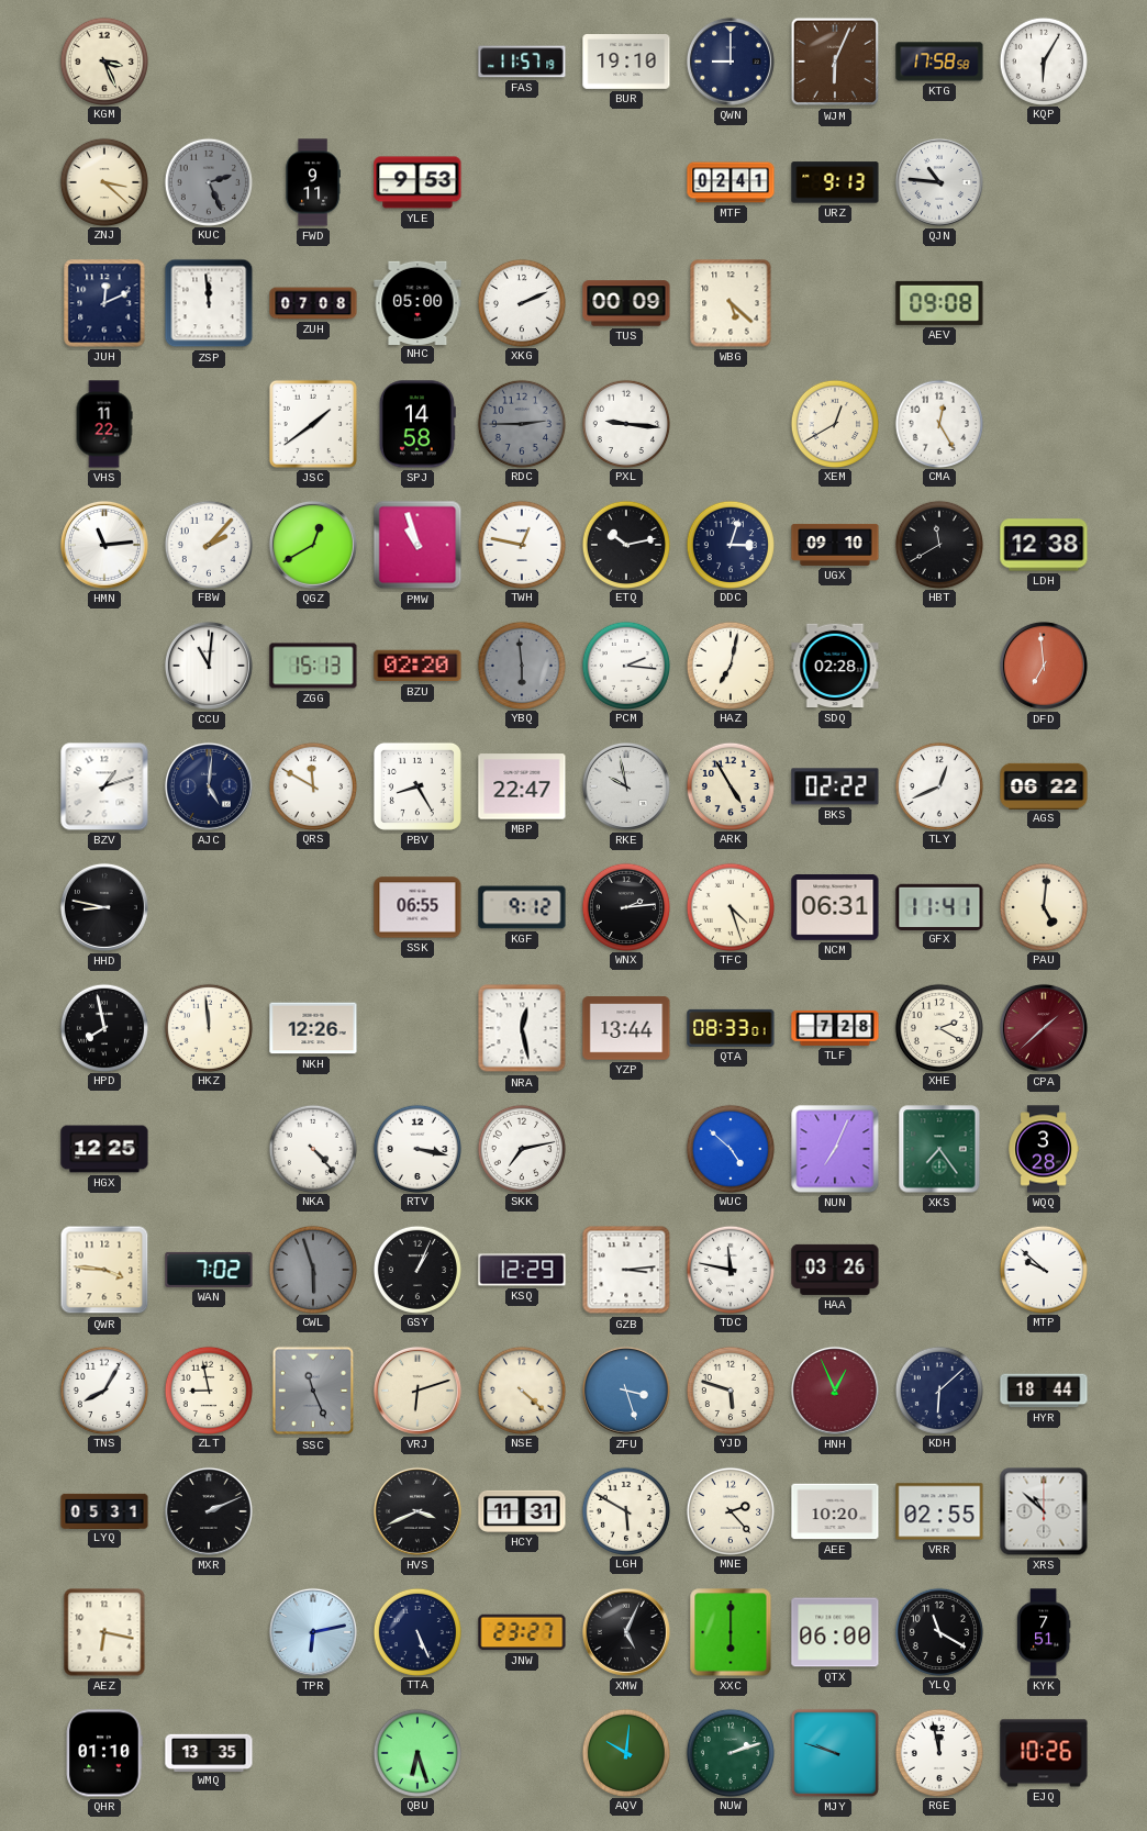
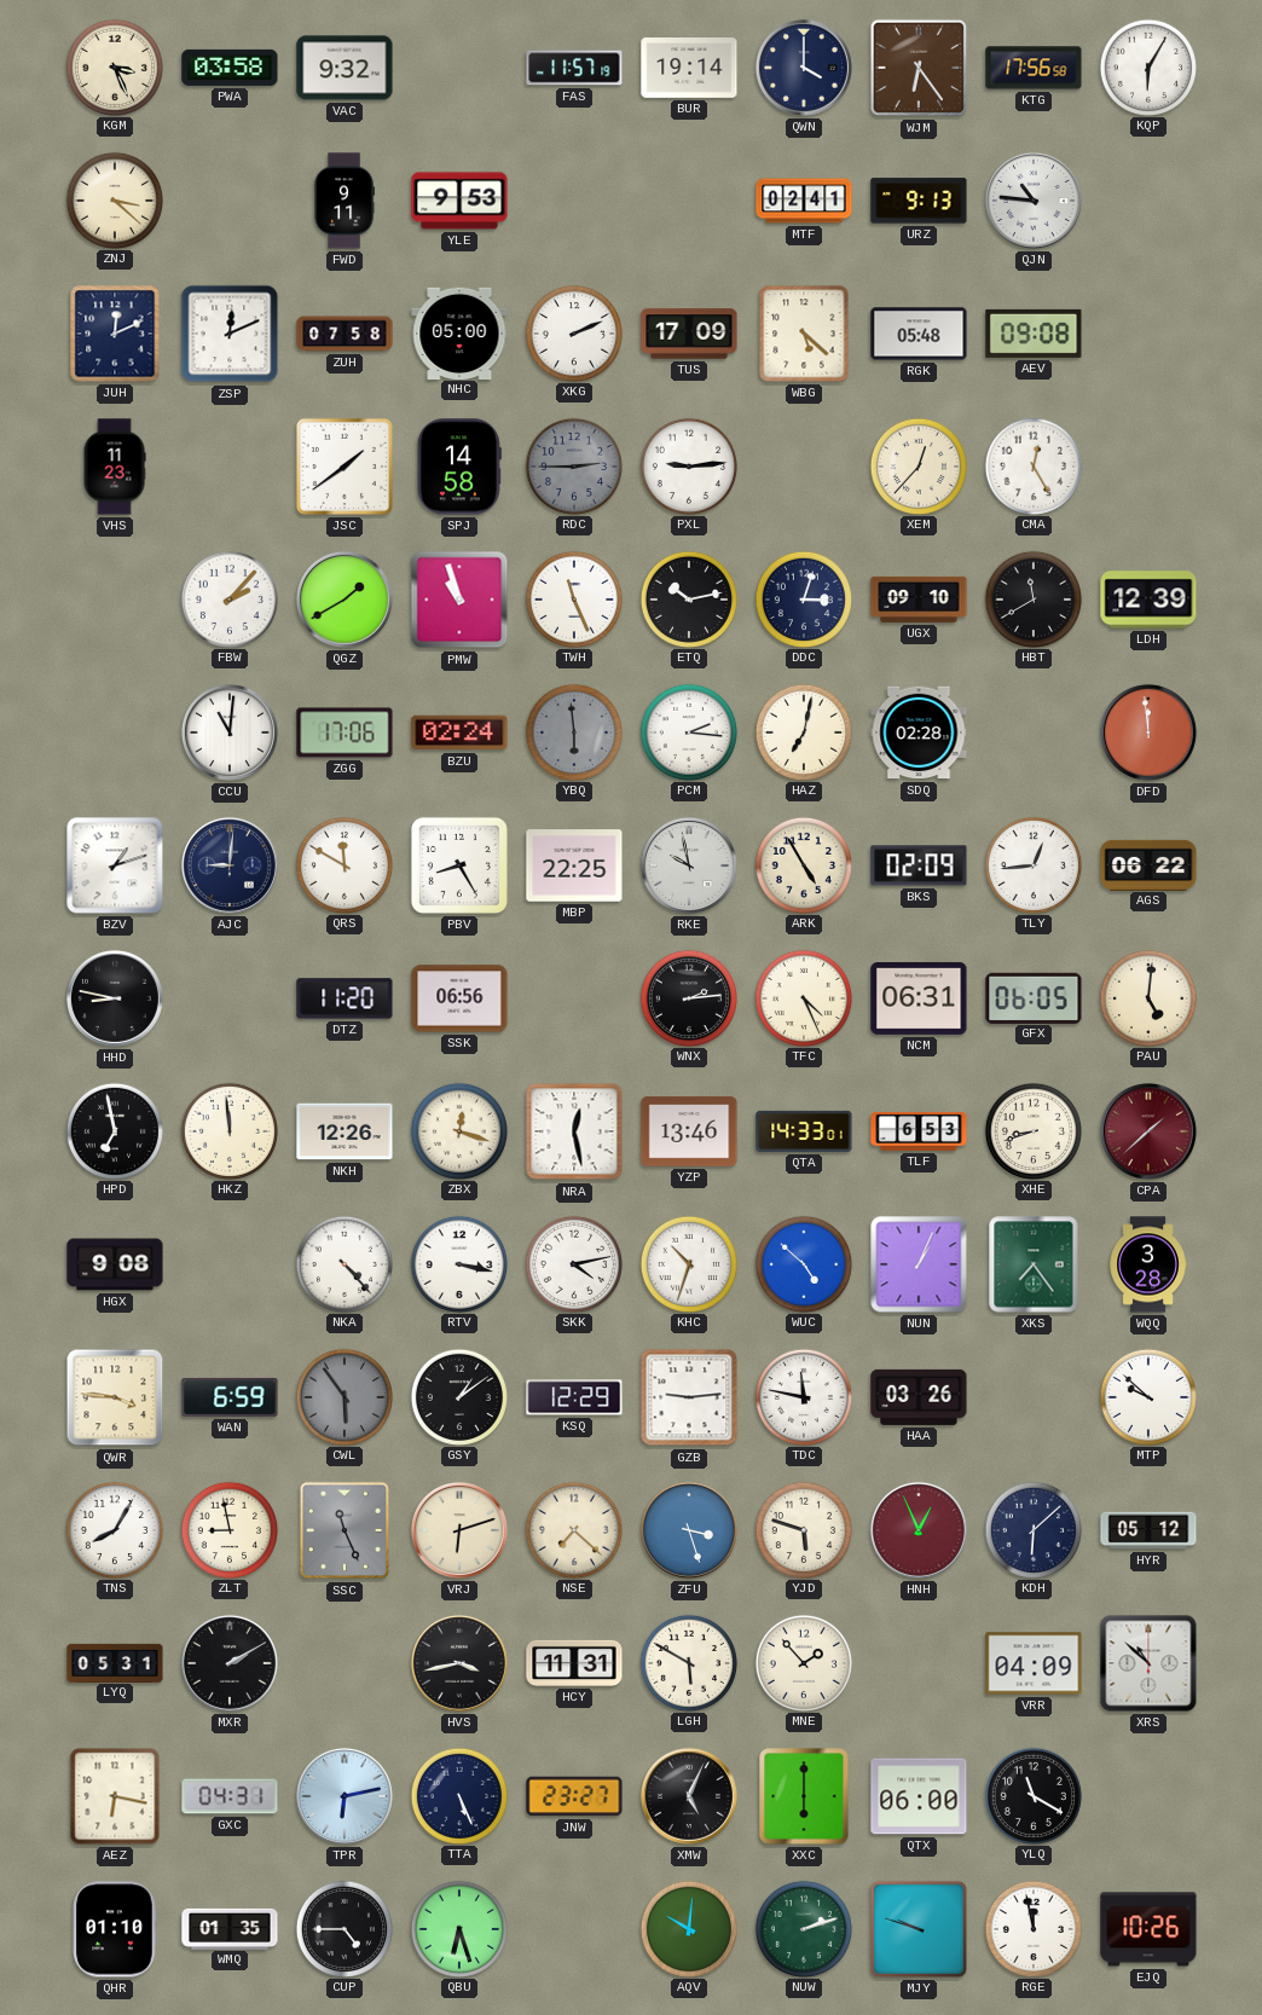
PWA: none -> 03:58 (230, 68)
VAC: none -> 9:32 (345, 68)
BUR: 19:10 -> 19:14 (689, 69)
QWN: 9:00 -> 4:00 (804, 68)
WJM: 6:04 -> 6:24 (919, 68)
KTG: 17:58 -> 17:56 (1034, 68)
KUC: 2:26 -> none (208, 181)
ZSP: 11:59 -> 12:11 (230, 334)
ZUH: 07:08 -> 07:58 (345, 334)
TUS: 00:09 -> 17:09 (689, 334)
RGK: none -> 05:48 (919, 334)
VHS: 11:22 -> 11:23 (115, 467)
PXL: 9:16 -> 9:14 (688, 465)
XEM: 12:40 -> 12:37 (917, 465)
HMN: 11:14 -> none (104, 545)
QGZ: 12:40 -> 1:40 (345, 600)
TWH: 12:47 -> 11:26 (573, 598)
LDH: 12:38 -> 12:39 (1148, 600)
ZGG: 15:13 -> 17:06 (345, 733)
BZU: 02:20 -> 02:24 (459, 733)
DFD: 6:59 -> 11:59 (1148, 733)
AJC: 5:01 -> 9:01 (230, 865)
MBP: 22:47 -> 22:25 (574, 865)
BKS: 02:22 -> 02:09 (919, 865)
TLY: 12:41 -> 12:44 (1032, 864)
DTZ: none -> 11:20 (345, 998)
SSK: 06:55 -> 06:56 (459, 998)
KGF: 9:12 -> none (522, 907)
TFC: 4:27 -> 4:26 (803, 997)
GFX: 11:41 -> 06:05 (1034, 997)
HPD: 7:58 -> 6:58 (114, 1130)
ZBX: none -> 12:18 (458, 1130)
YZP: 13:44 -> 13:46 (689, 1131)
QTA: 08:33 -> 14:33 (804, 1131)
TLF: 7:28 -> 6:53 (919, 1131)
XHE: 2:20 -> 8:42 (1032, 1130)
HGX: 12:25 -> 9:08 (115, 1264)
SKK: 7:13 -> 4:13 (573, 1263)
KHC: none -> 10:33 (688, 1263)
NUN: 7:04 -> 1:04 (919, 1264)
WAN: 7:02 -> 6:59 (230, 1397)
CWL: 5:57 -> 5:54 (343, 1396)
GSY: 1:04 -> 1:09 (458, 1396)
GZB: 3:14 -> 9:14 (689, 1397)
NSE: 4:22 -> 7:22 (573, 1529)
HYR: 18:44 -> 05:12 (1148, 1530)
MXR: 2:11 -> 2:10 (230, 1663)
HVS: 3:41 -> 3:43 (459, 1663)
MNE: 2:23 -> 1:53 (803, 1662)
AEE: 10:20 -> none (835, 1511)
VRR: 02:55 -> 04:09 (1034, 1663)
GXC: none -> 04:31 (230, 1796)
KYK: 7:51 -> none (1044, 1632)
WMQ: 13:35 -> 01:35 (230, 1928)
CUP: none -> 4:45 (343, 1928)
